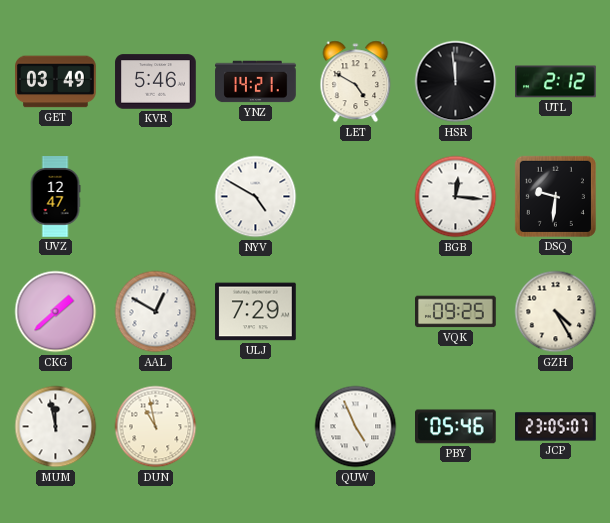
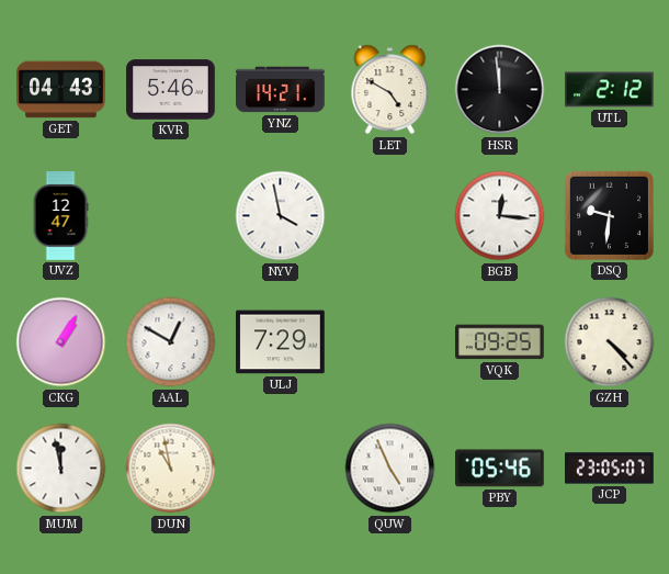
GET: 03:49 -> 04:43 (61, 90)
NYV: 4:50 -> 3:58 (281, 216)
CKG: 1:38 -> 1:05 (61, 342)
GZH: 4:25 -> 4:23 (610, 342)
